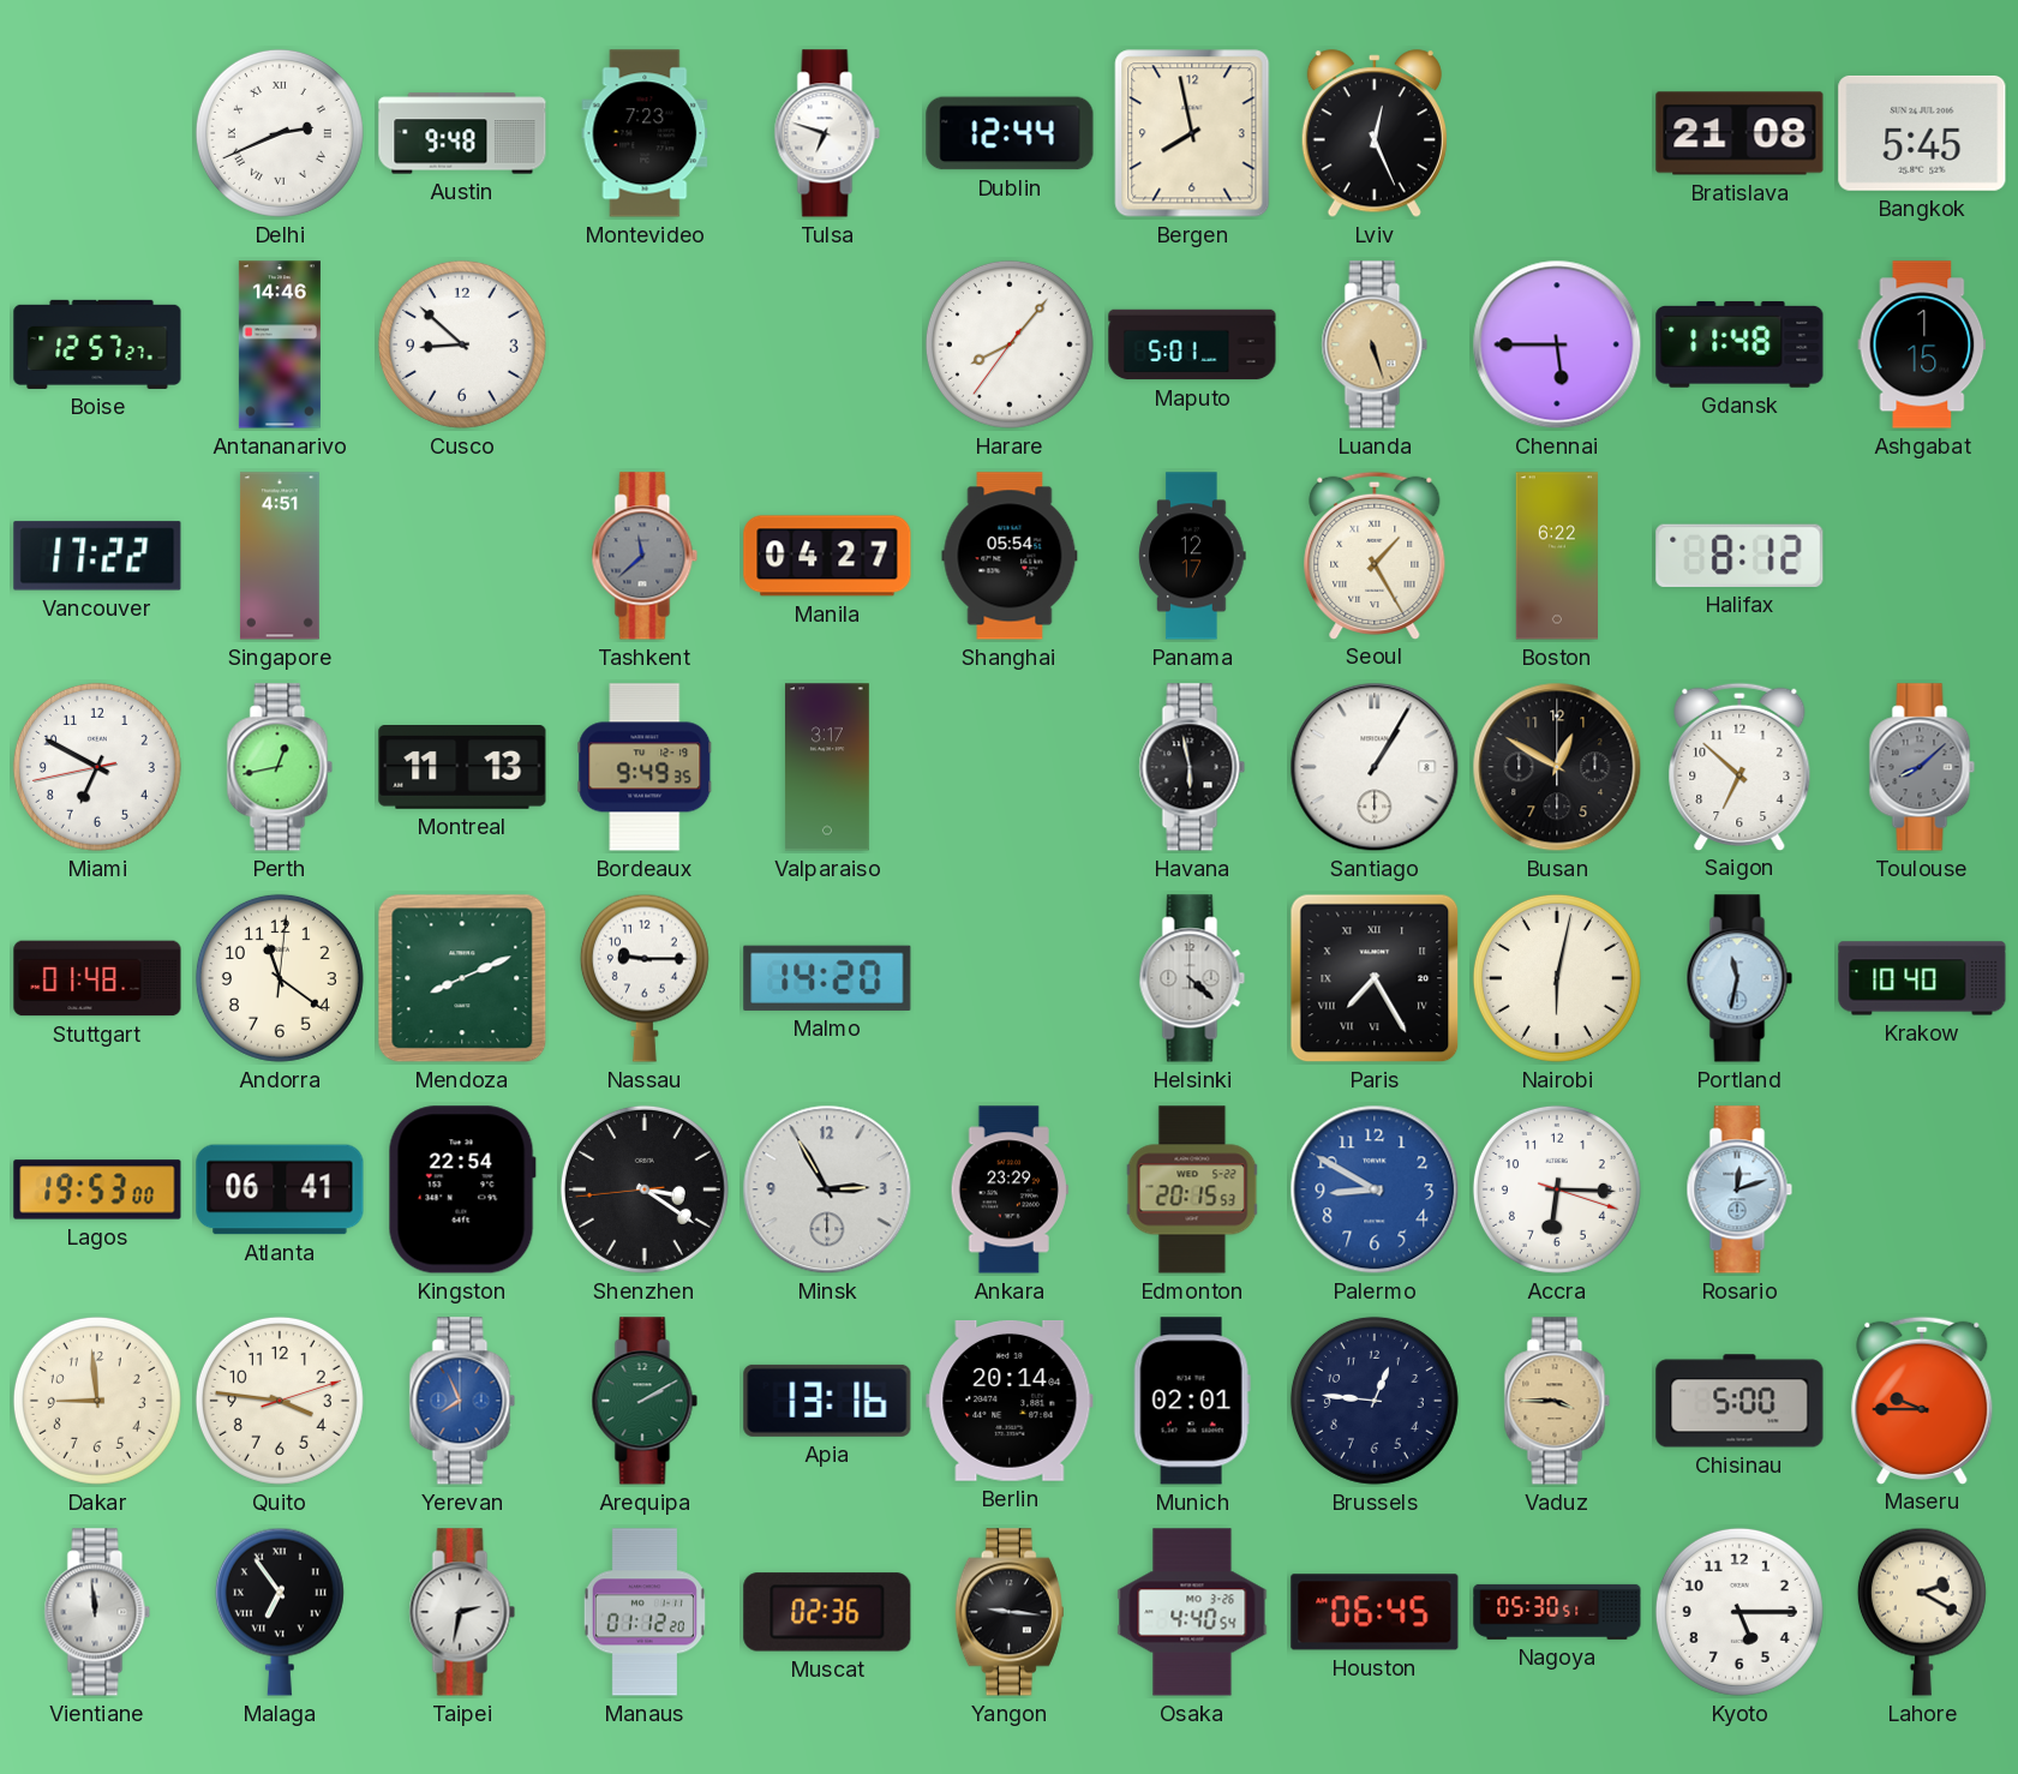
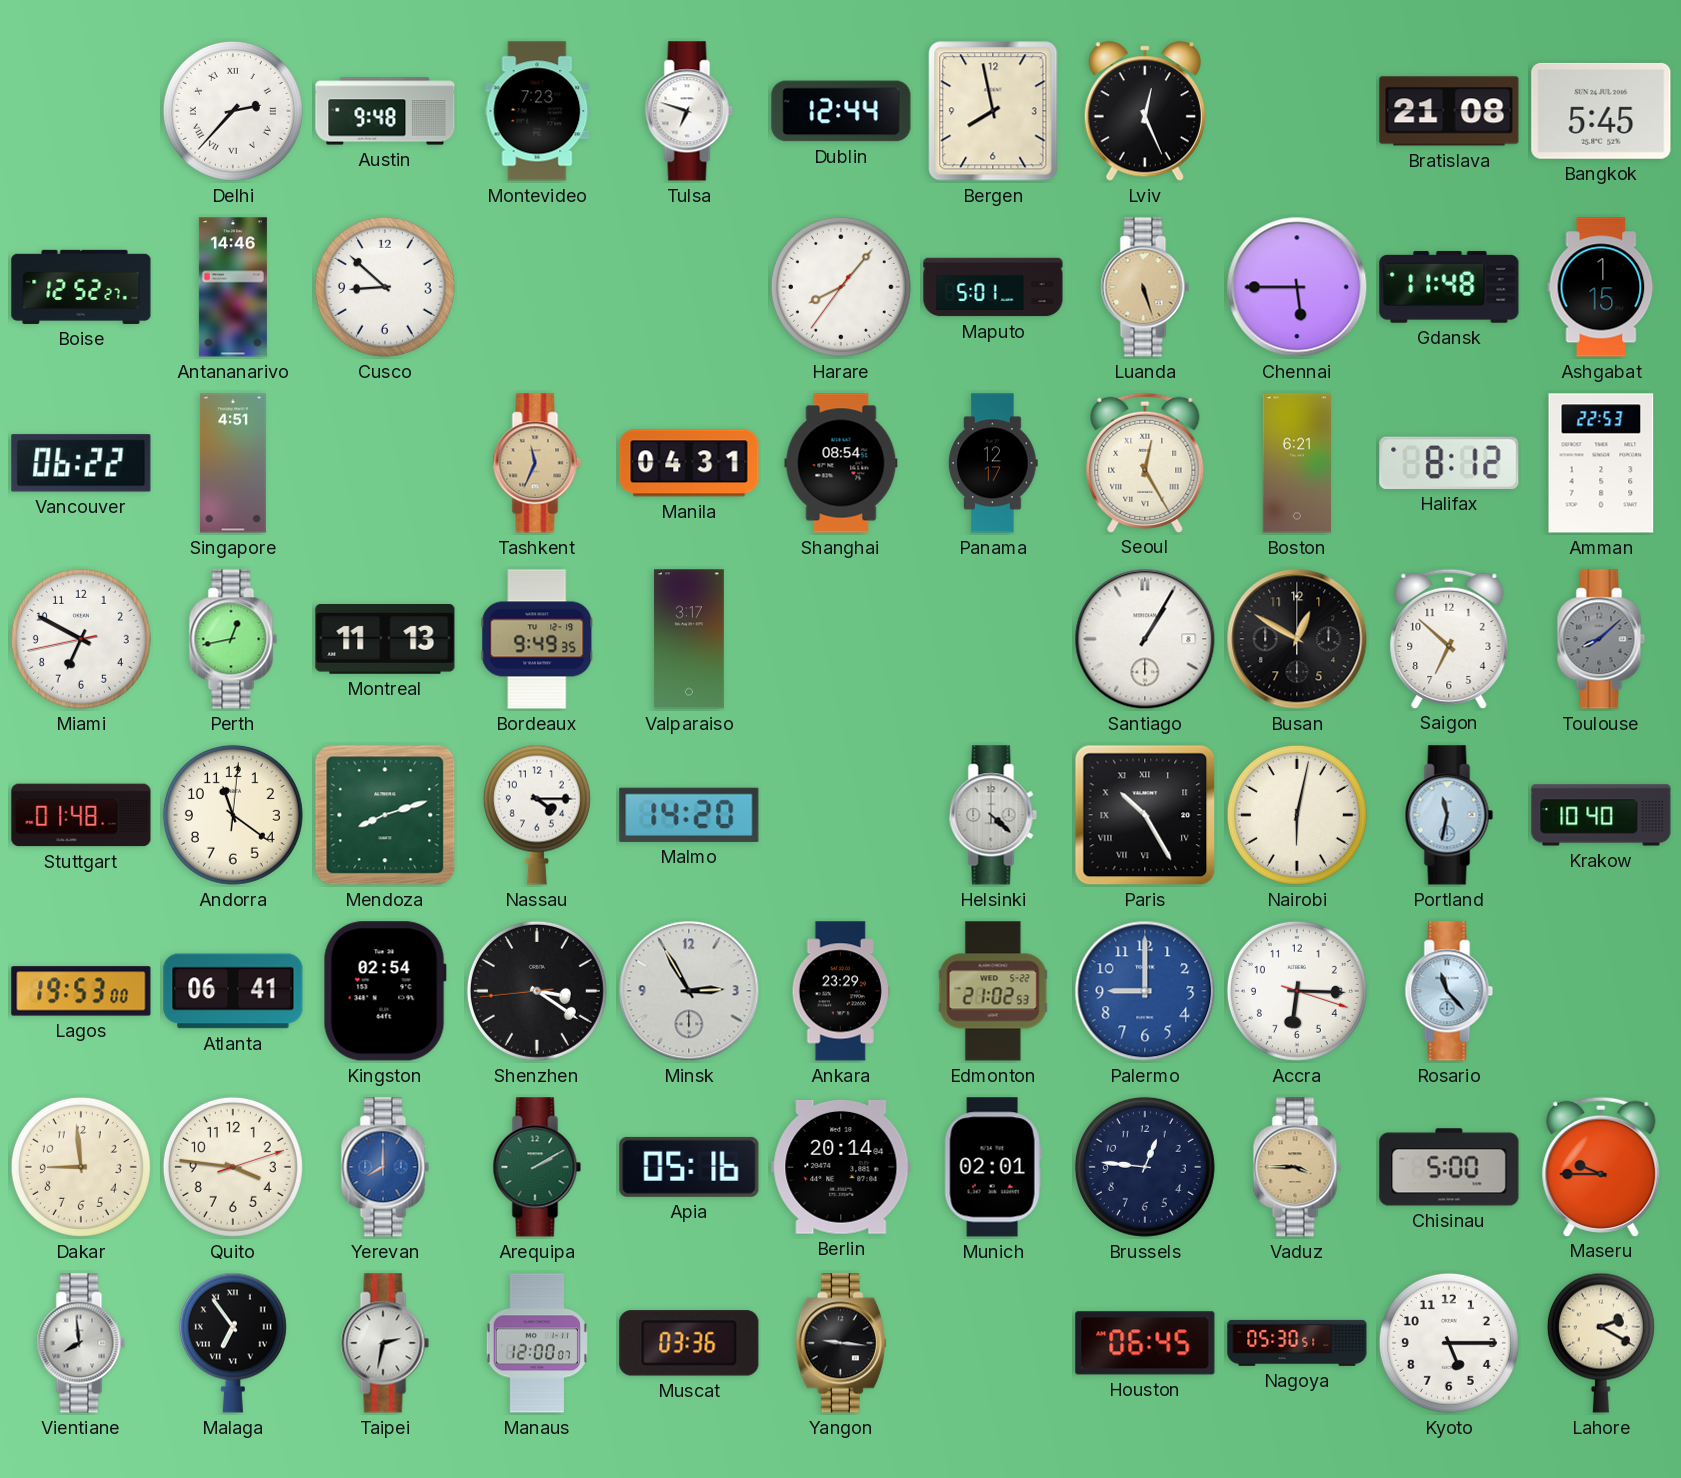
Delhi: 2:41 -> 2:37 (233, 111)
Boise: 12:57 -> 12:52 (81, 287)
Vancouver: 17:22 -> 06:22 (81, 463)
Tashkent: 11:38 -> 11:34 (537, 463)
Tashkent dial: grey -> champagne (537, 463)
Manila: 04:27 -> 04:31 (689, 463)
Shanghai: 05:54 -> 08:54 (841, 463)
Seoul: 1:25 -> 12:25 (1145, 462)
Boston: 6:22 -> 6:21 (1296, 463)
Amman: none -> 22:53 (1601, 463)
Havana: 5:58 -> none (1192, 767)
Mendoza: 8:11 -> 8:12 (385, 815)
Nassau: 9:15 -> 4:15 (537, 815)
Paris: 7:25 -> 10:25 (1145, 815)
Kingston: 22:54 -> 02:54 (385, 991)
Edmonton: 20:15 -> 21:02 (993, 991)
Palermo: 8:50 -> 9:00 (1145, 991)
Rosario: 12:12 -> 11:23 (1449, 991)
Yerevan: 7:56 -> 8:00 (385, 1167)
Apia: 13:16 -> 05:16 (689, 1167)
Vientiane: 11:59 -> 7:59 (81, 1343)
Manaus: 01:12 -> 12:00 (537, 1343)
Muscat: 02:36 -> 03:36 (689, 1343)
Osaka: 4:40 -> none (1192, 1612)
